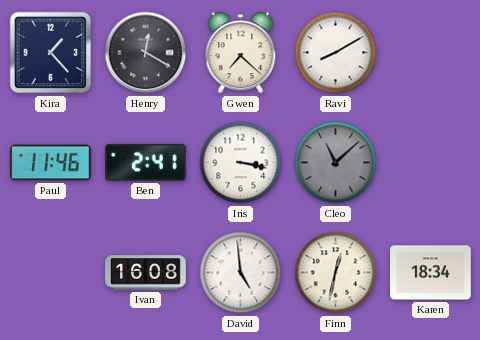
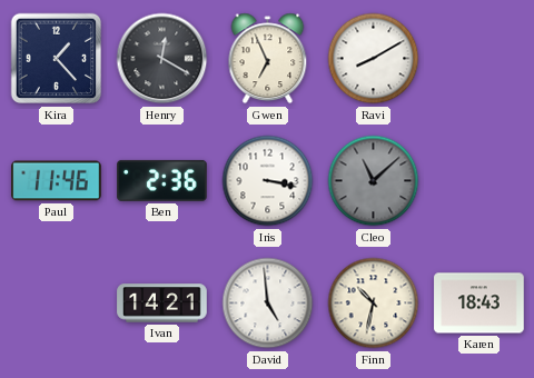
Gwen: 7:22 -> 6:56 (268, 59)
Ben: 2:41 -> 2:36 (162, 180)
Ivan: 16:08 -> 14:21 (162, 304)
Finn: 12:32 -> 10:32 (374, 304)
Karen: 18:34 -> 18:43 (479, 304)
